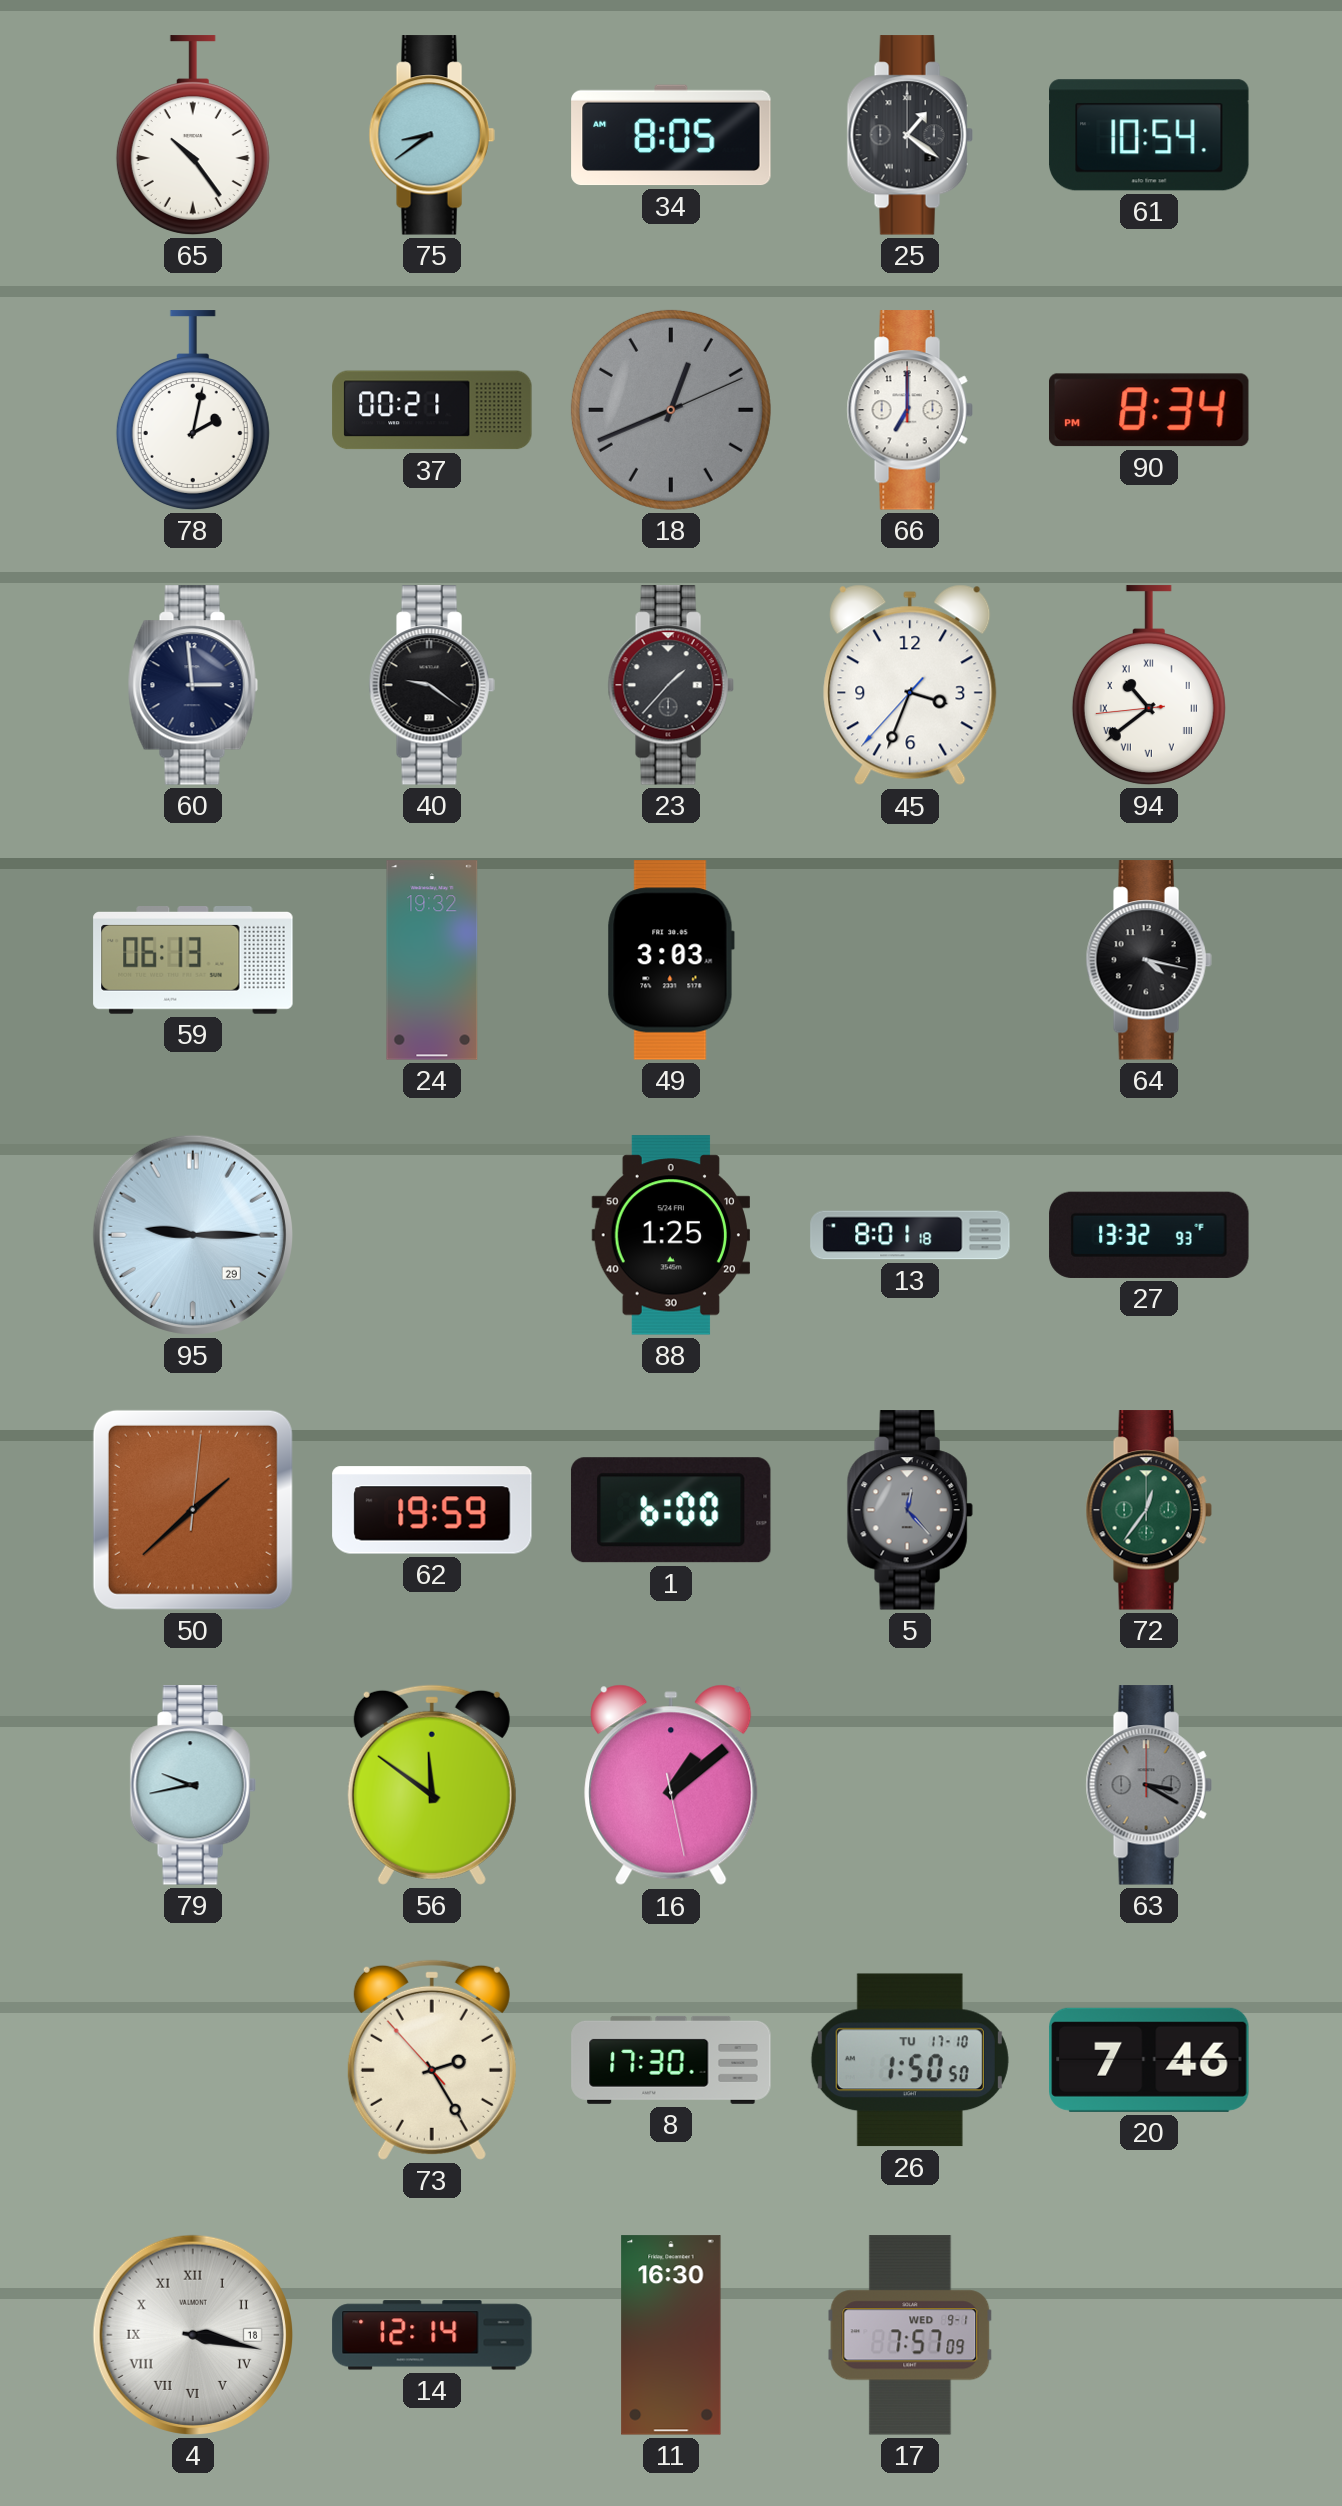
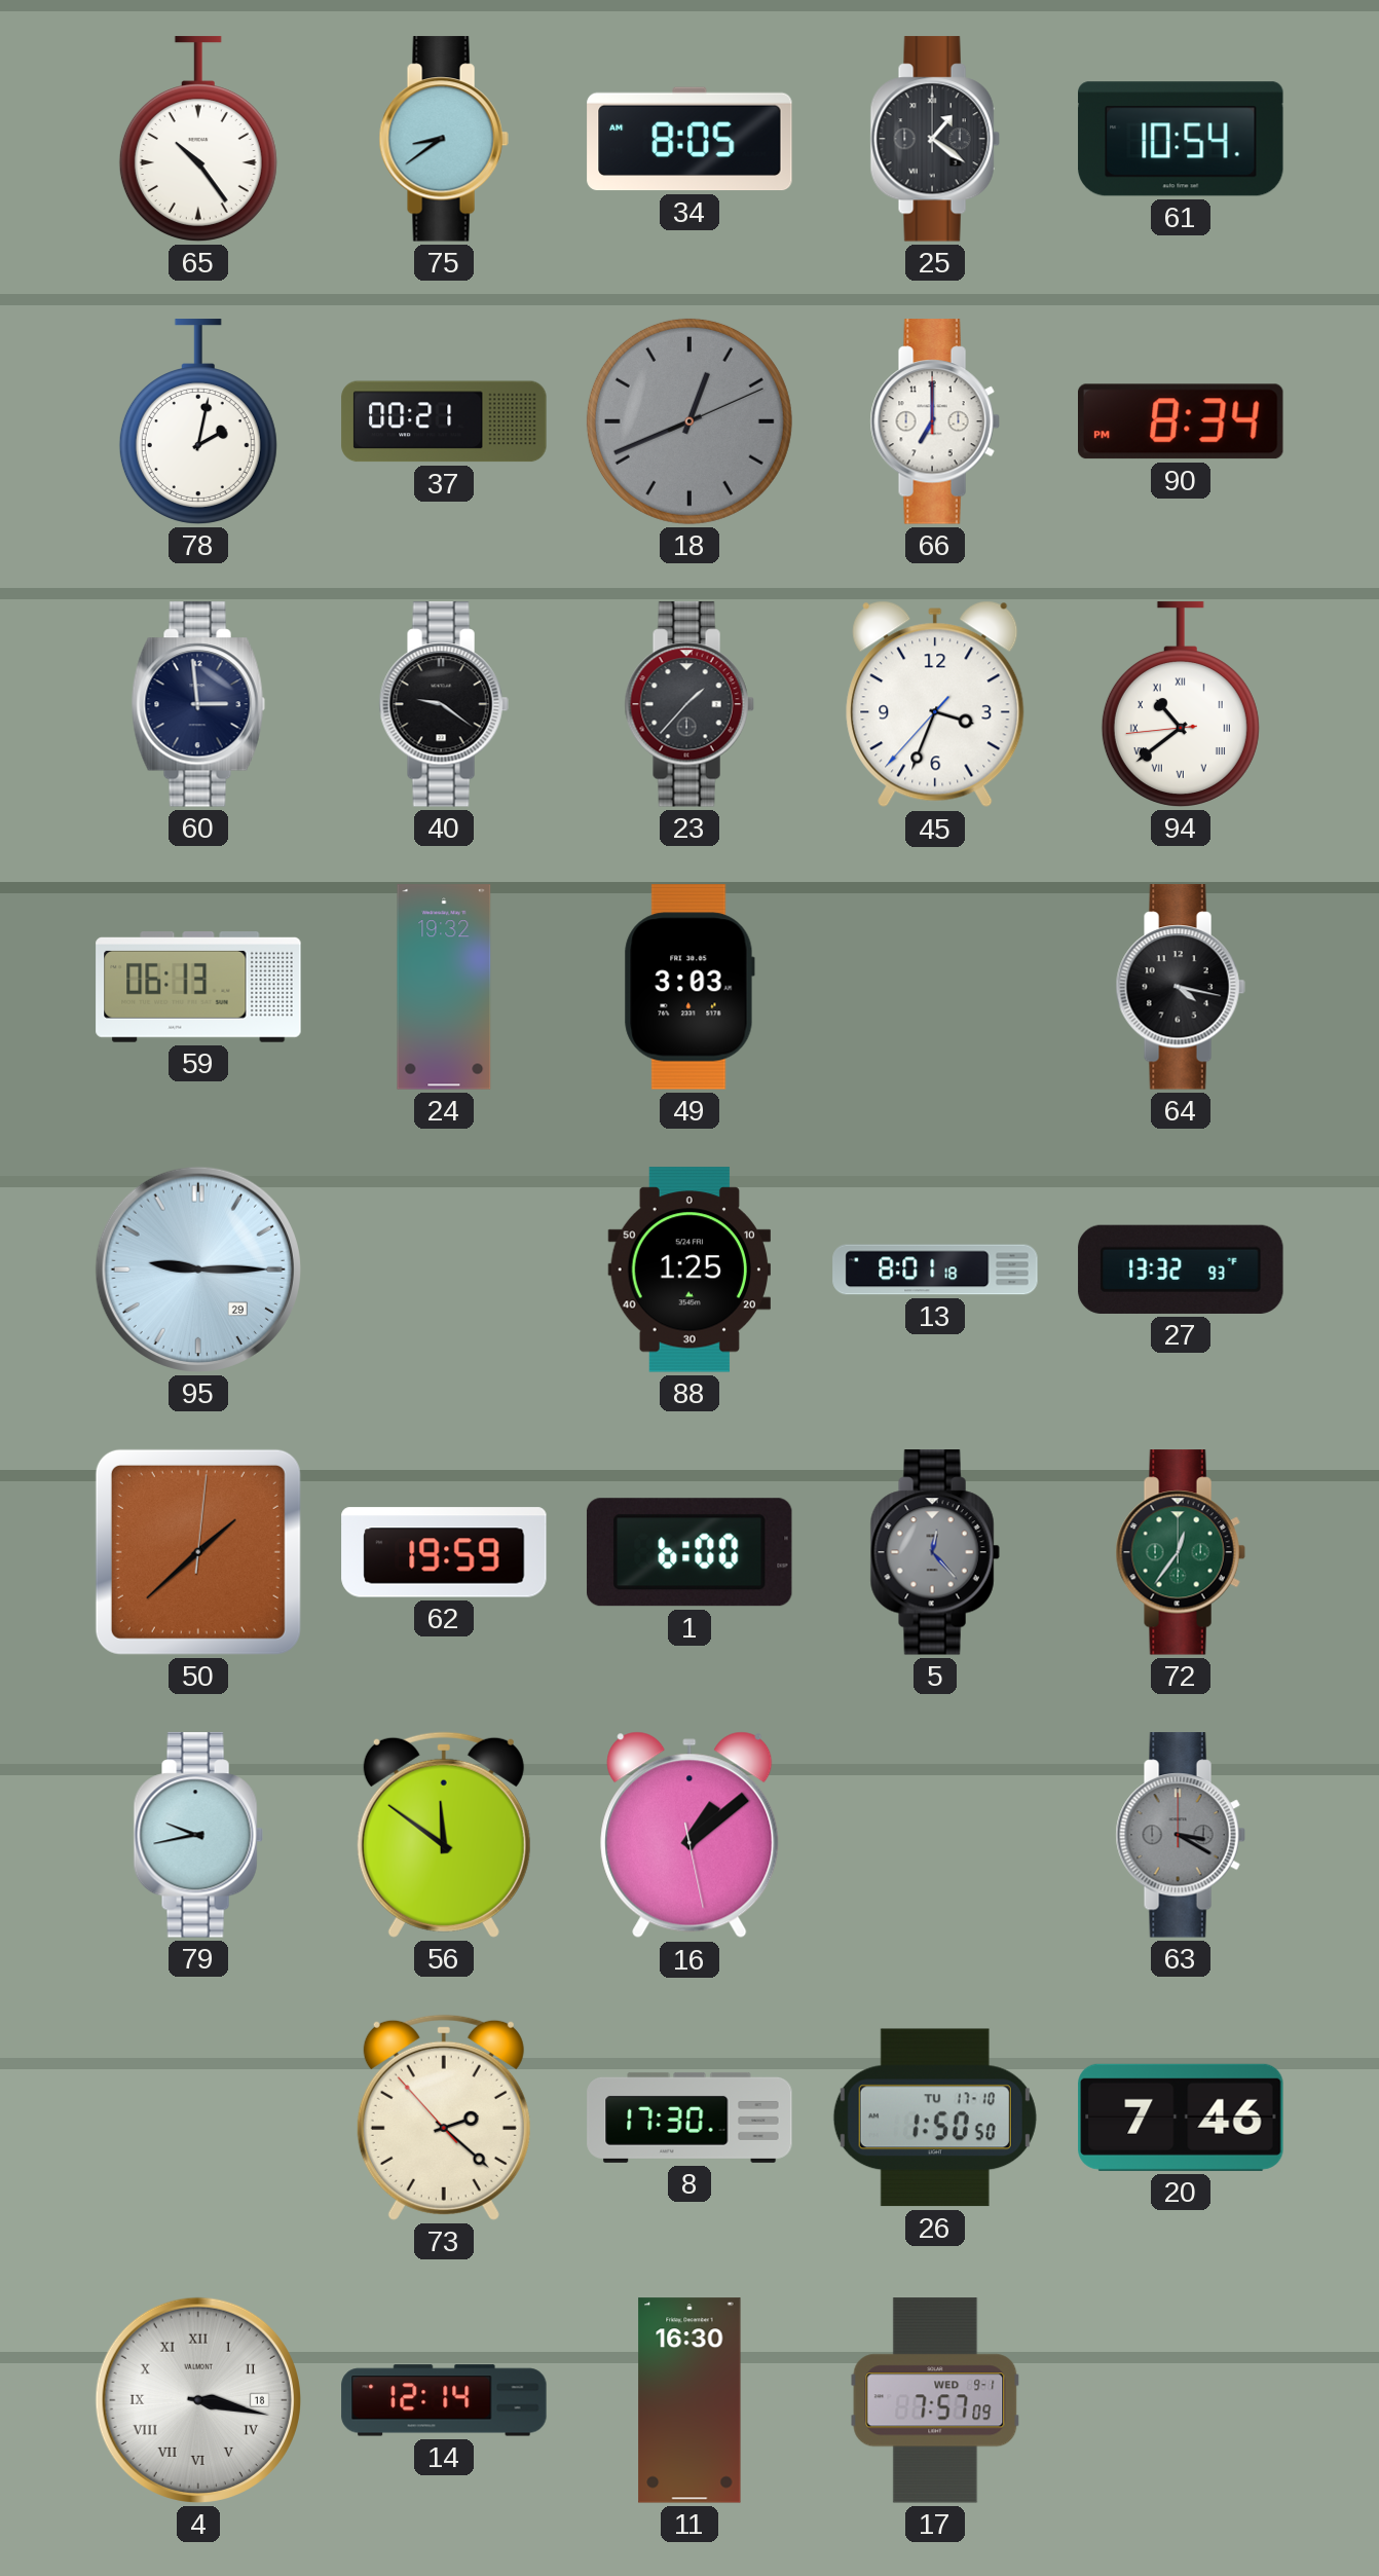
73: 2:24 -> 2:21 (444, 2118)
